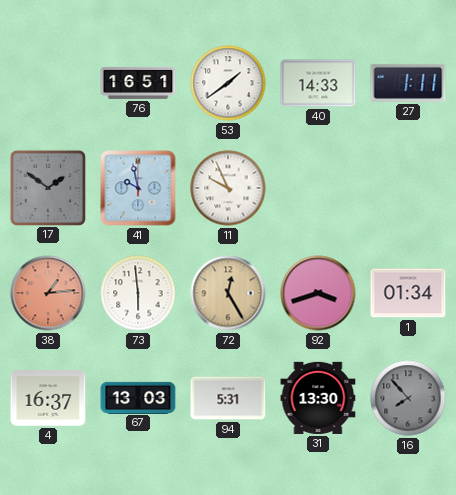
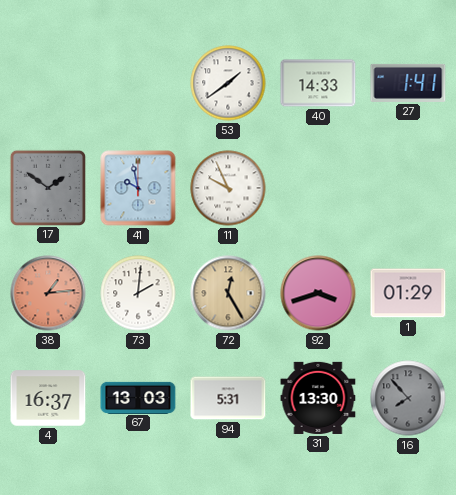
76: 16:51 -> none (138, 83)
27: 1:11 -> 1:41 (408, 83)
73: 5:59 -> 2:01 (138, 293)
1: 01:34 -> 01:29 (408, 293)
